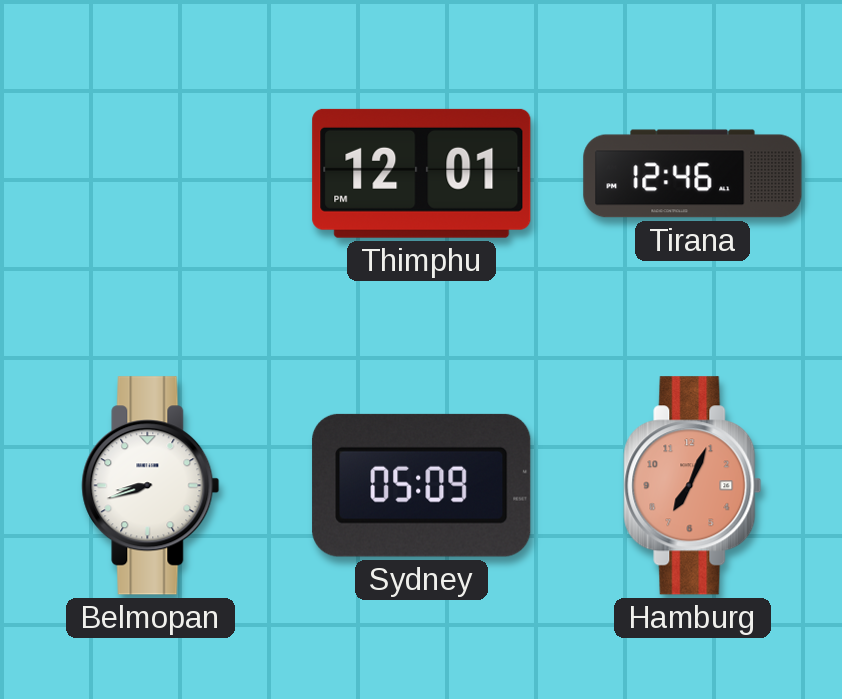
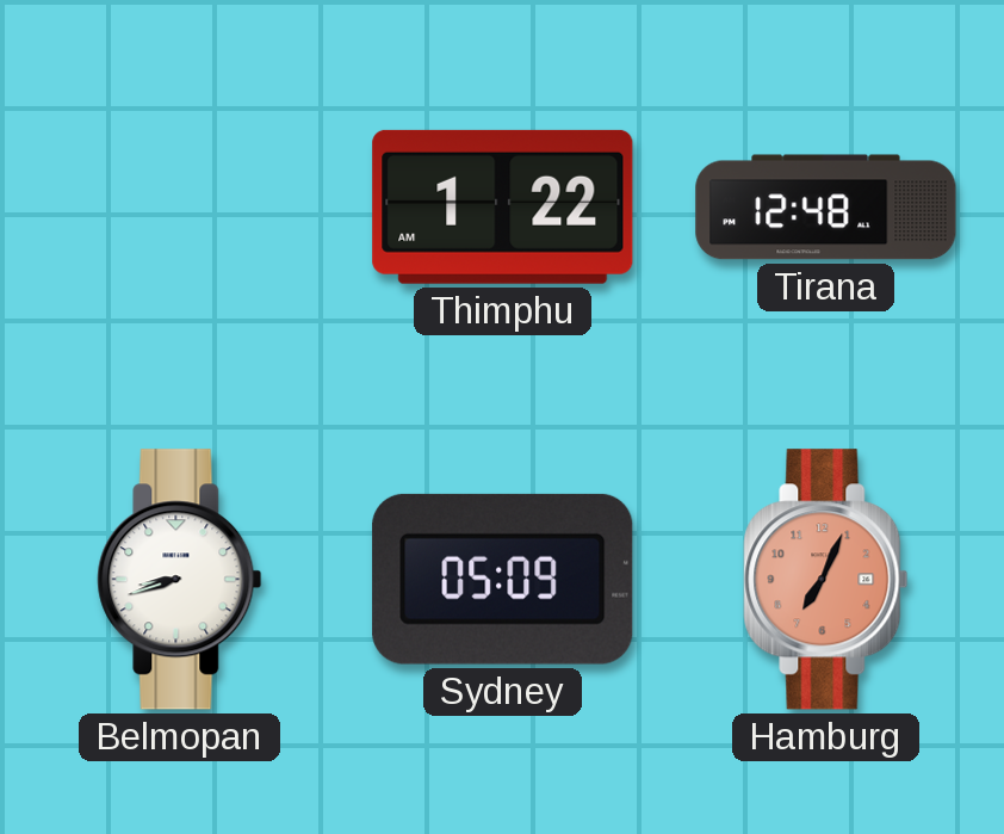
Thimphu: 12:01 -> 1:22 (503, 206)
Tirana: 12:46 -> 12:48 (826, 208)
